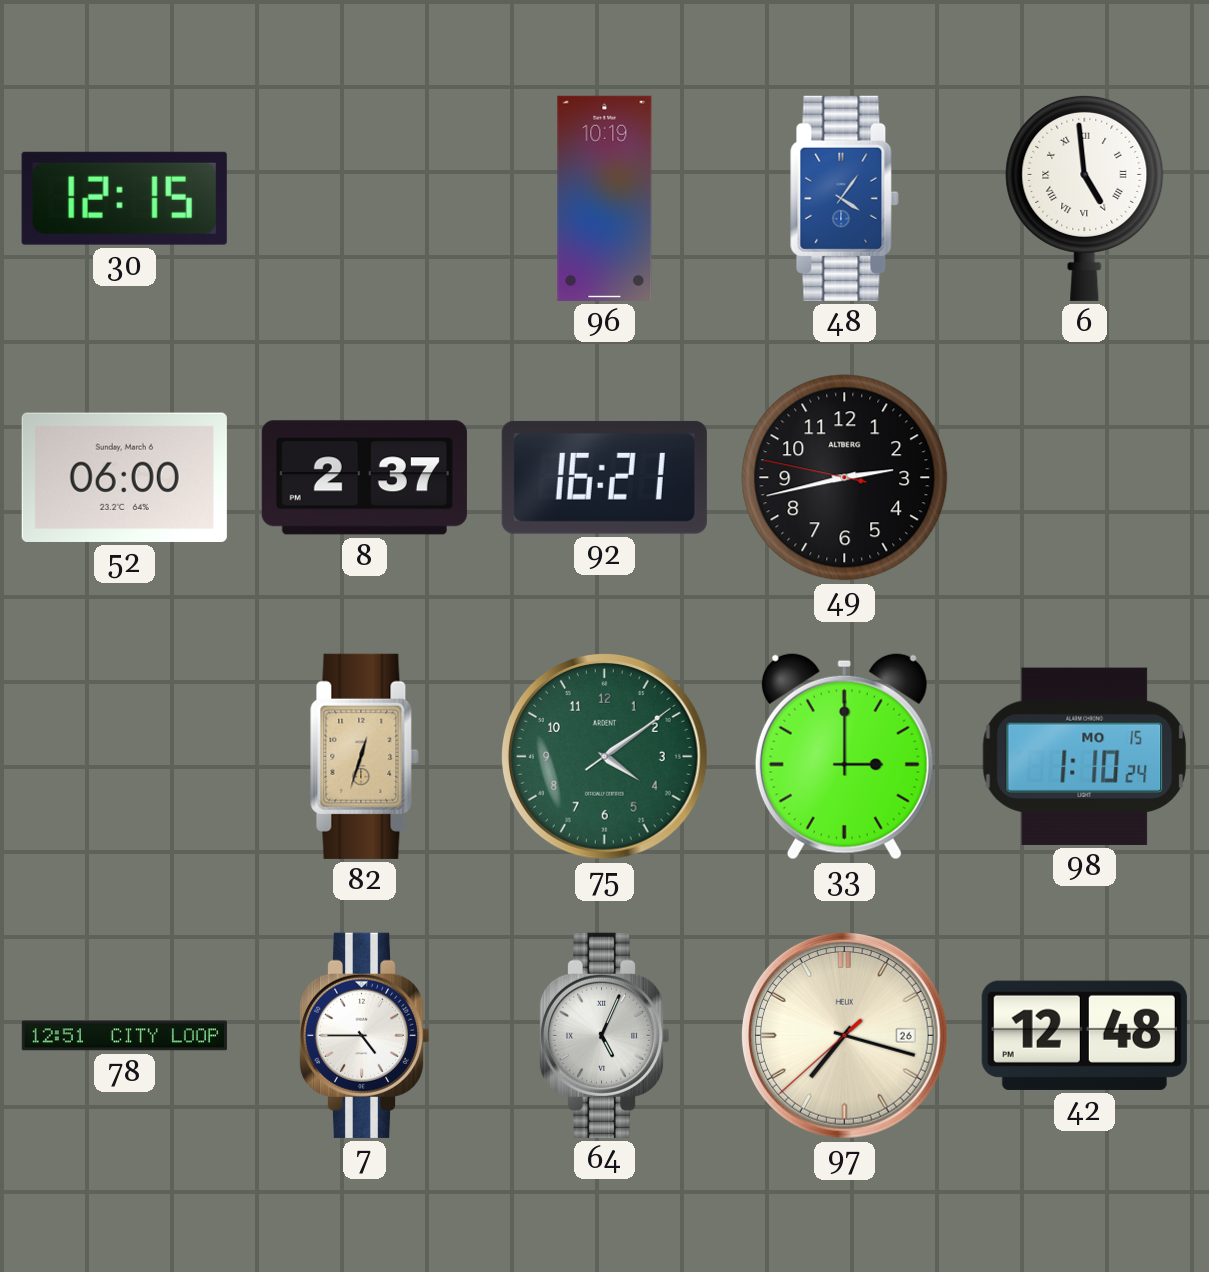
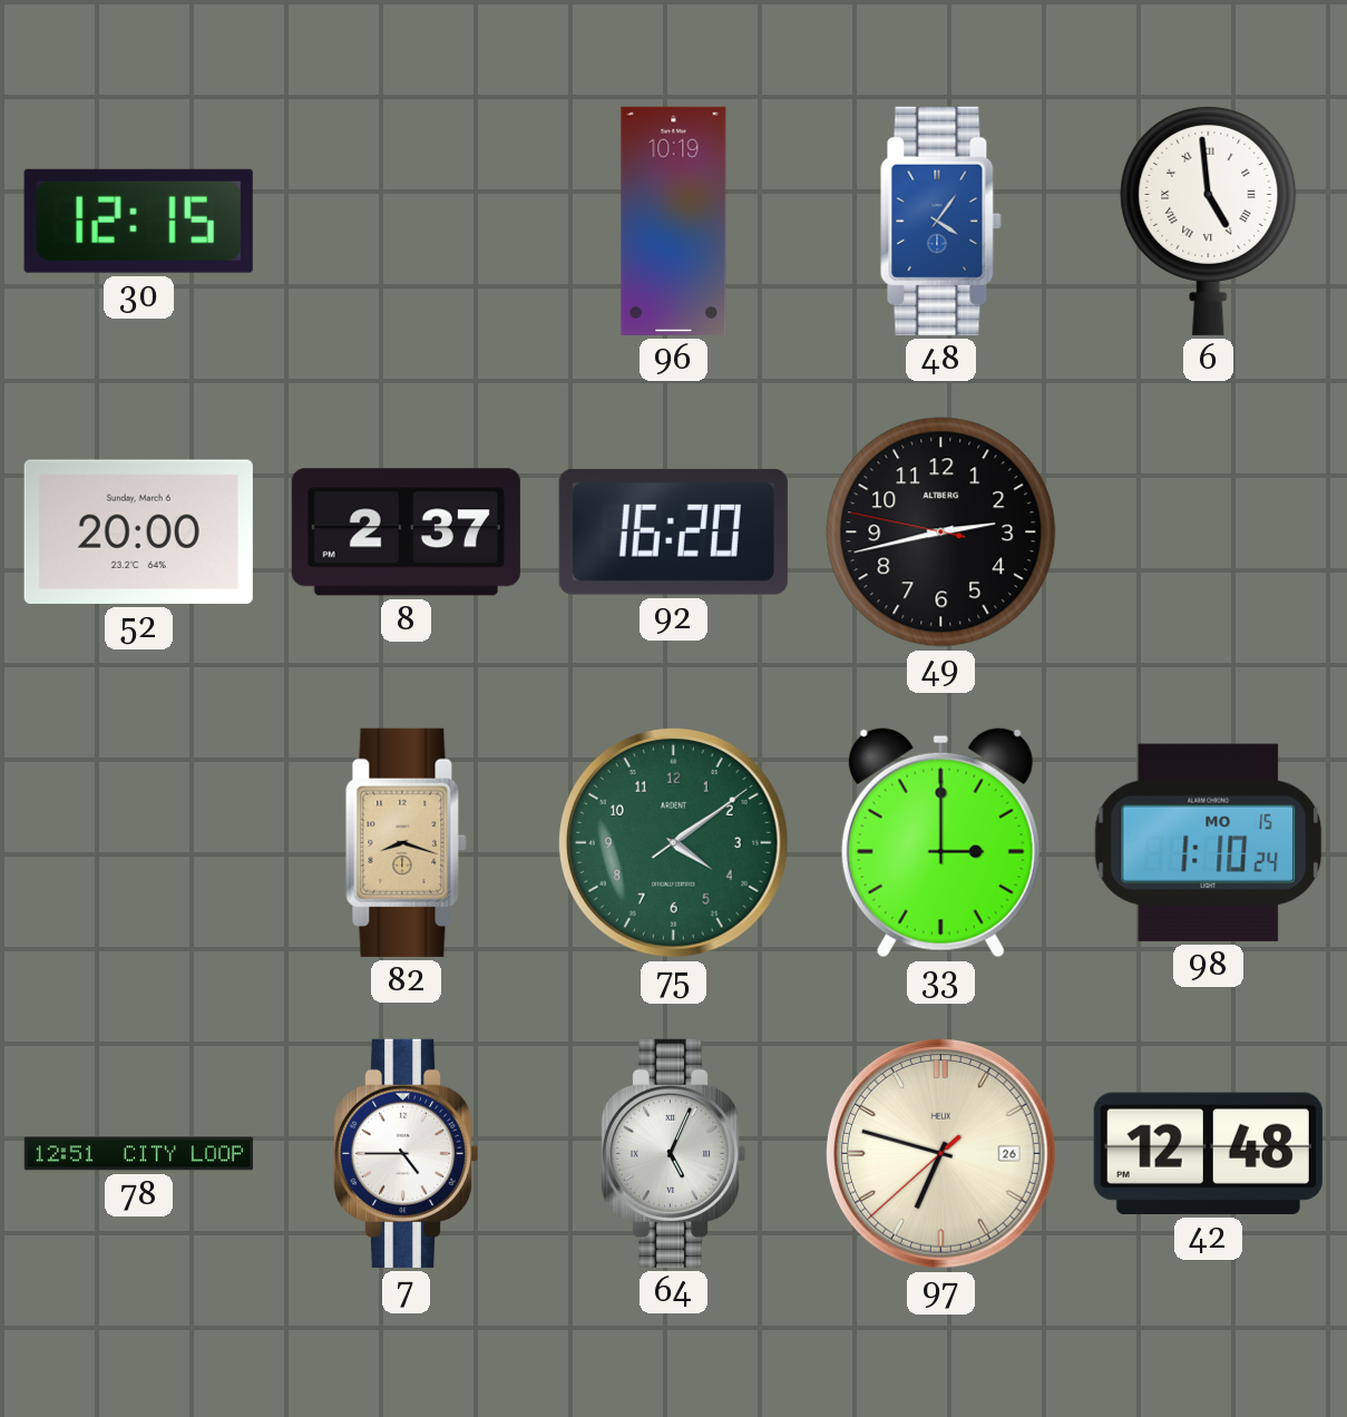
52: 06:00 -> 20:00 (138, 531)
92: 16:21 -> 16:20 (673, 531)
82: 12:33 -> 8:18 (407, 842)
97: 7:17 -> 6:47 (940, 1153)
